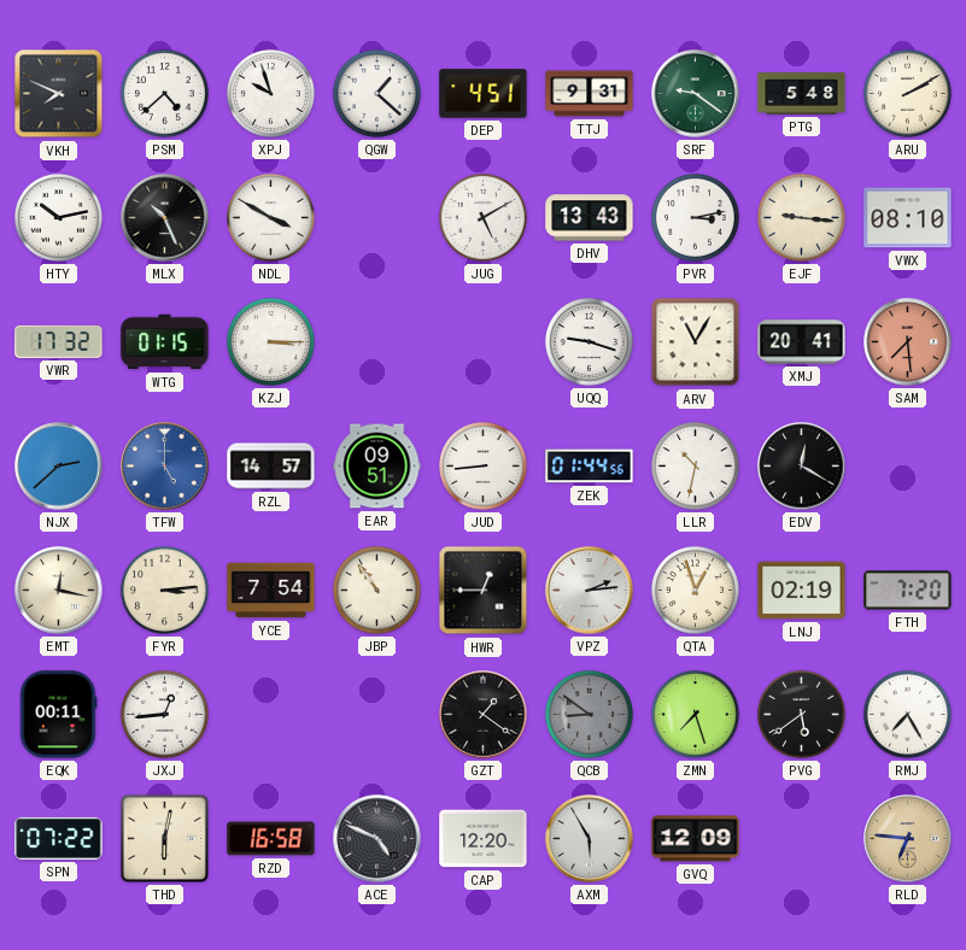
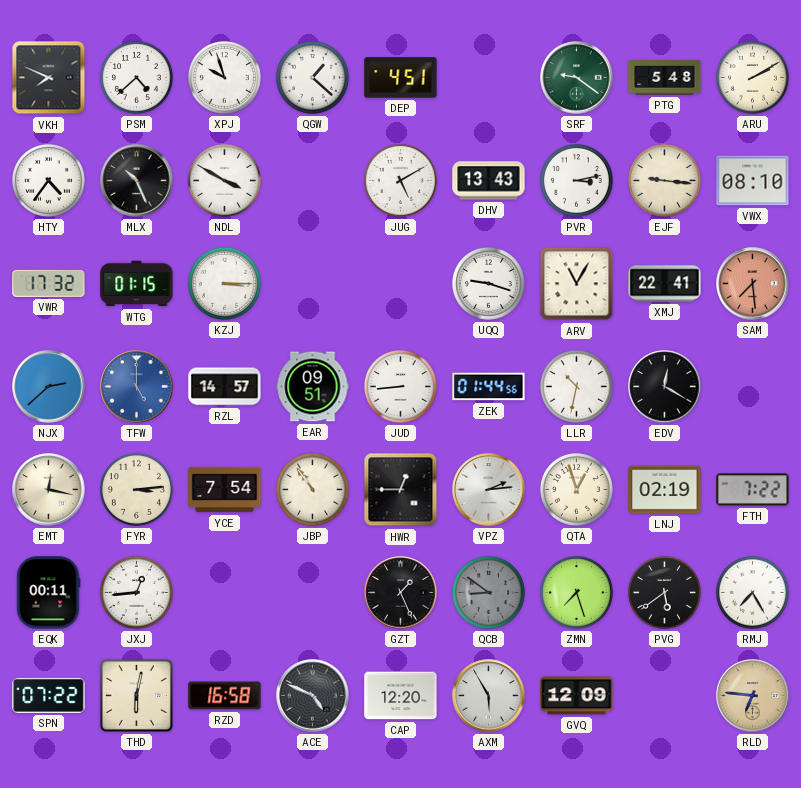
TTJ: 9:31 -> none (590, 94)
HTY: 10:13 -> 4:36 (48, 180)
XMJ: 20:41 -> 22:41 (665, 284)
FTH: 7:20 -> 7:22 (753, 490)
GZT: 1:21 -> 1:26 (401, 593)
